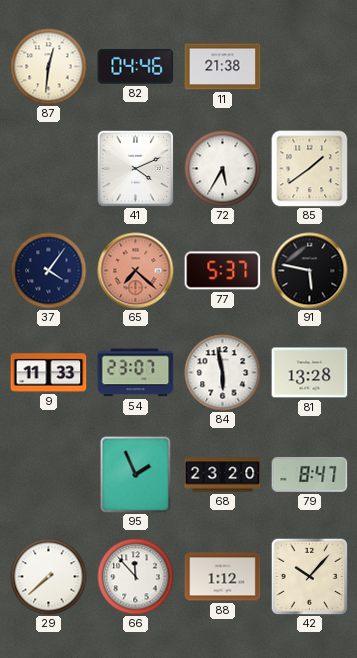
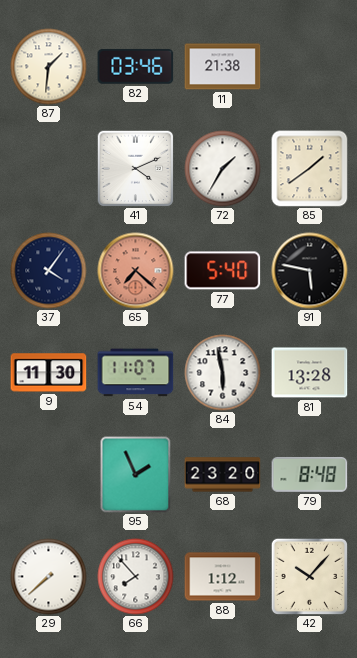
87: 12:31 -> 1:31 (49, 67)
82: 04:46 -> 03:46 (136, 66)
72: 5:35 -> 1:35 (223, 169)
77: 5:37 -> 5:40 (223, 271)
9: 11:33 -> 11:30 (49, 373)
54: 23:07 -> 11:07 (136, 373)
79: 8:47 -> 8:48 (310, 474)
66: 11:53 -> 7:53 (136, 577)
